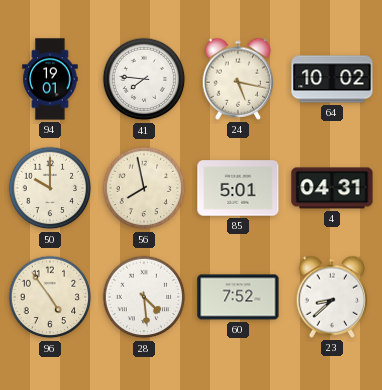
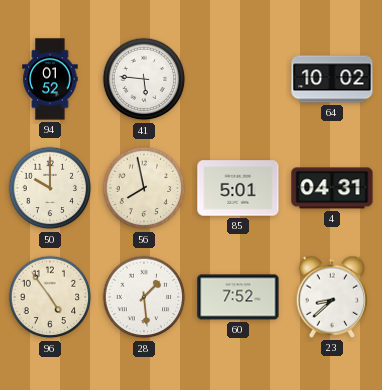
94: 19:01 -> 01:52 (50, 79)
41: 7:46 -> 5:46 (144, 79)
24: 5:17 -> none (238, 79)
28: 4:29 -> 1:29 (144, 297)
